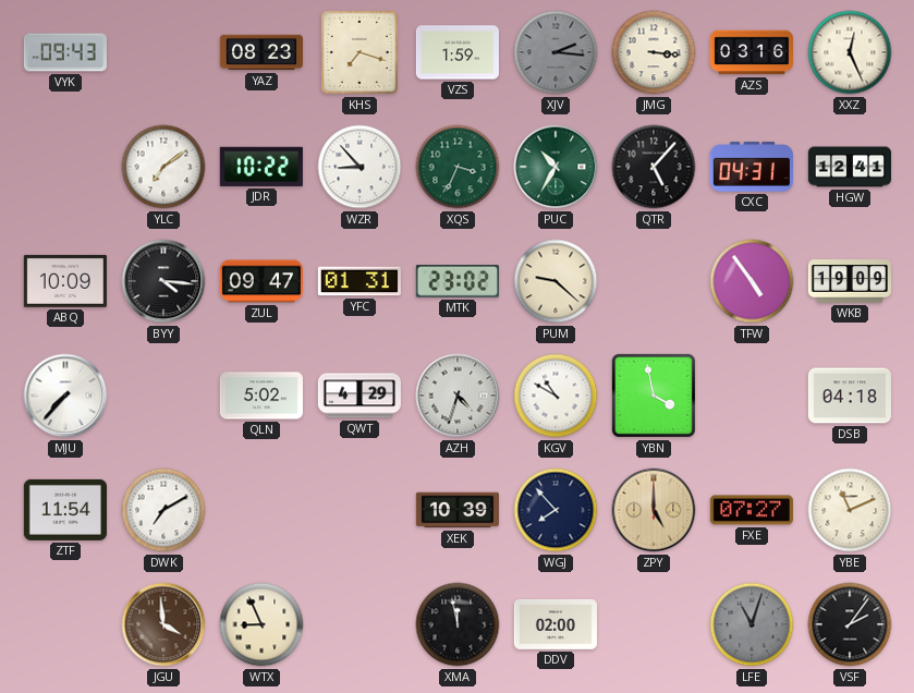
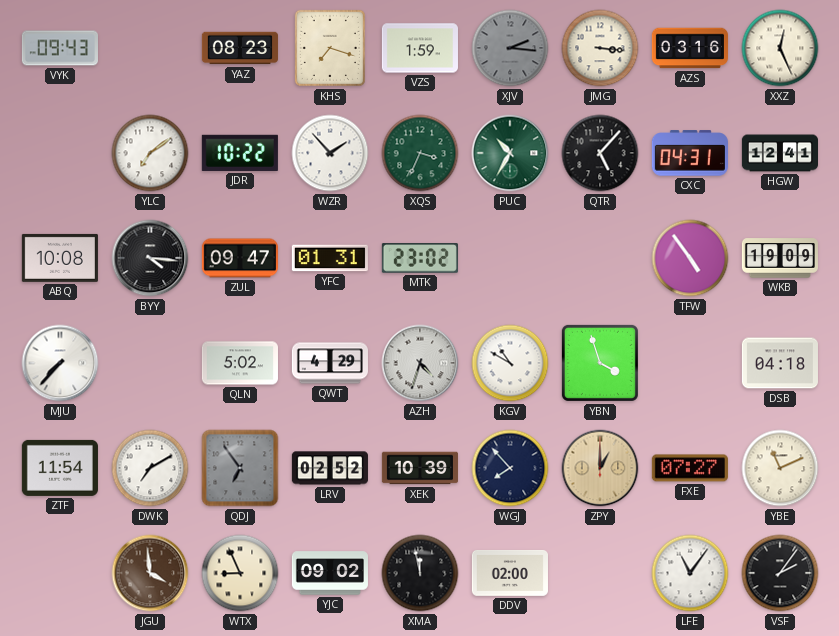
WZR: 8:53 -> 1:53 (330, 153)
ABQ: 10:09 -> 10:08 (60, 258)
PUM: 9:22 -> none (556, 281)
YBN: 3:58 -> 3:57 (600, 363)
QDJ: none -> 6:54 (240, 468)
LRV: none -> 02:52 (330, 468)
ZPY: 5:00 -> 1:00 (600, 468)
YJC: none -> 09:02 (330, 573)
LFE: 11:03 -> 11:06 (690, 573)
LFE dial: grey -> white (690, 573)
